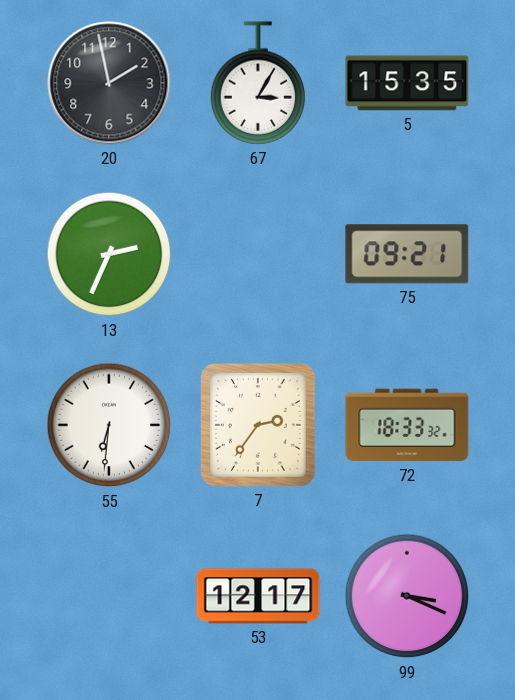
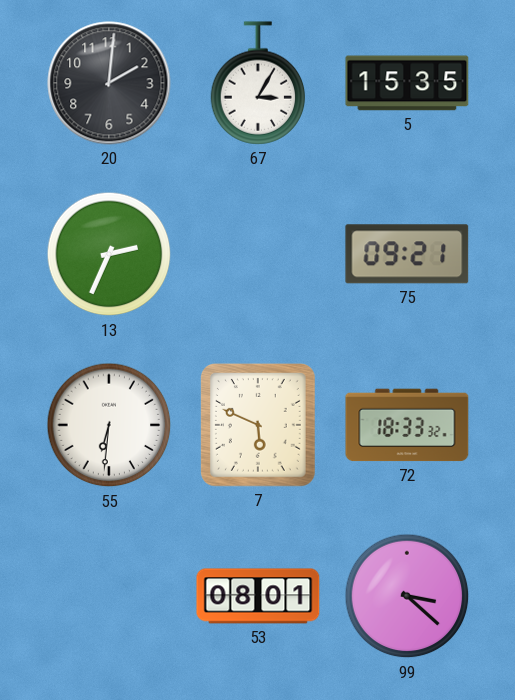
20: 1:58 -> 2:01 (109, 83)
7: 2:36 -> 5:49 (258, 425)
53: 12:17 -> 08:01 (258, 596)
99: 3:19 -> 3:22 (407, 596)
